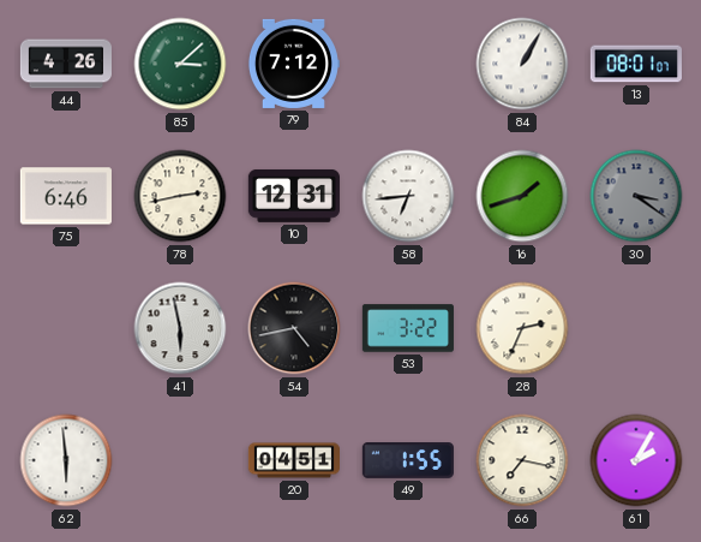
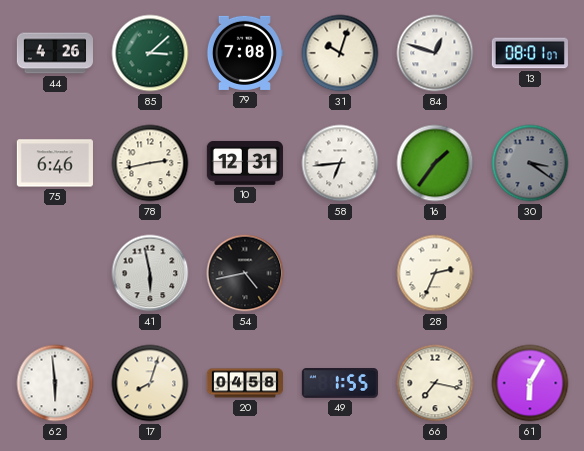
79: 7:12 -> 7:08 (244, 53)
31: none -> 10:03 (340, 53)
84: 1:05 -> 12:48 (435, 53)
16: 1:42 -> 1:36 (435, 163)
53: 3:22 -> none (408, 328)
17: none -> 8:03 (150, 383)
20: 04:51 -> 04:58 (244, 383)
61: 2:05 -> 6:05 (530, 383)
